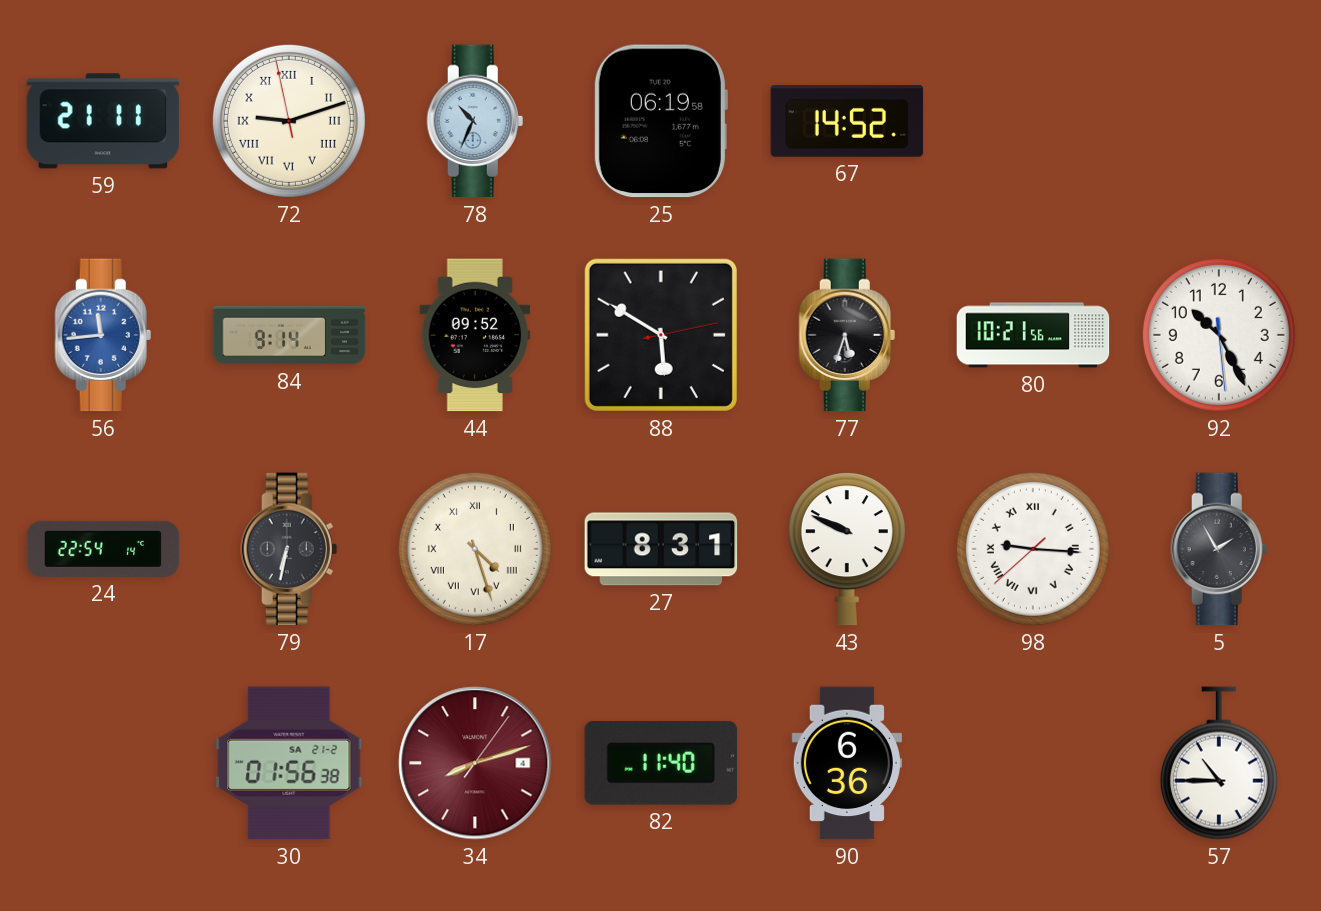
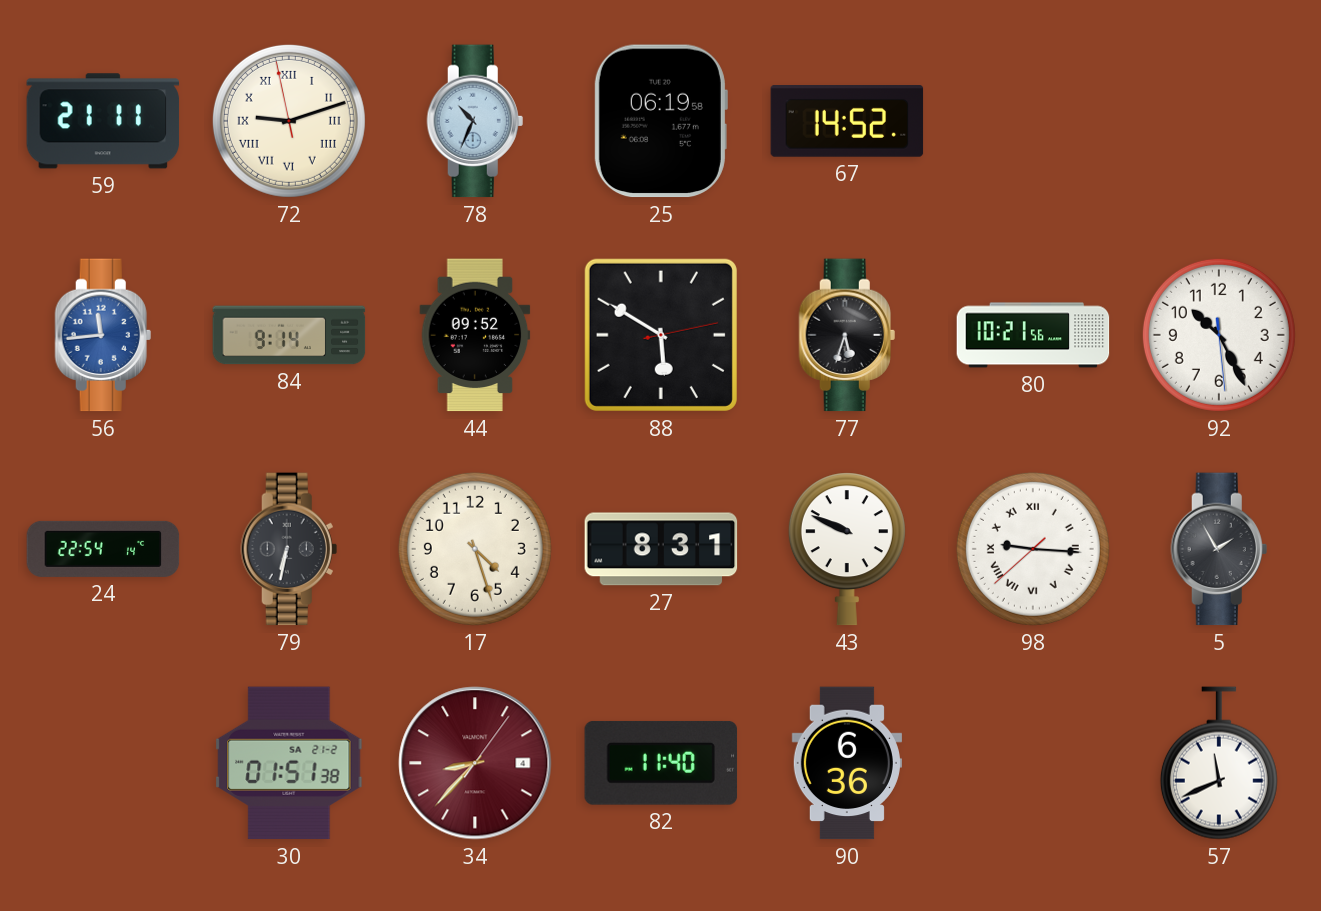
17 numerals: Roman -> Arabic (475, 549)
30: 01:56 -> 01:51 (289, 763)
34: 8:12 -> 8:37 (475, 763)
57: 10:45 -> 11:41 (1219, 763)
